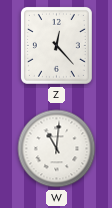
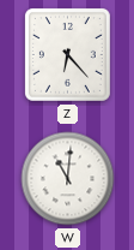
Z: 12:23 -> 6:23 (67, 54)
